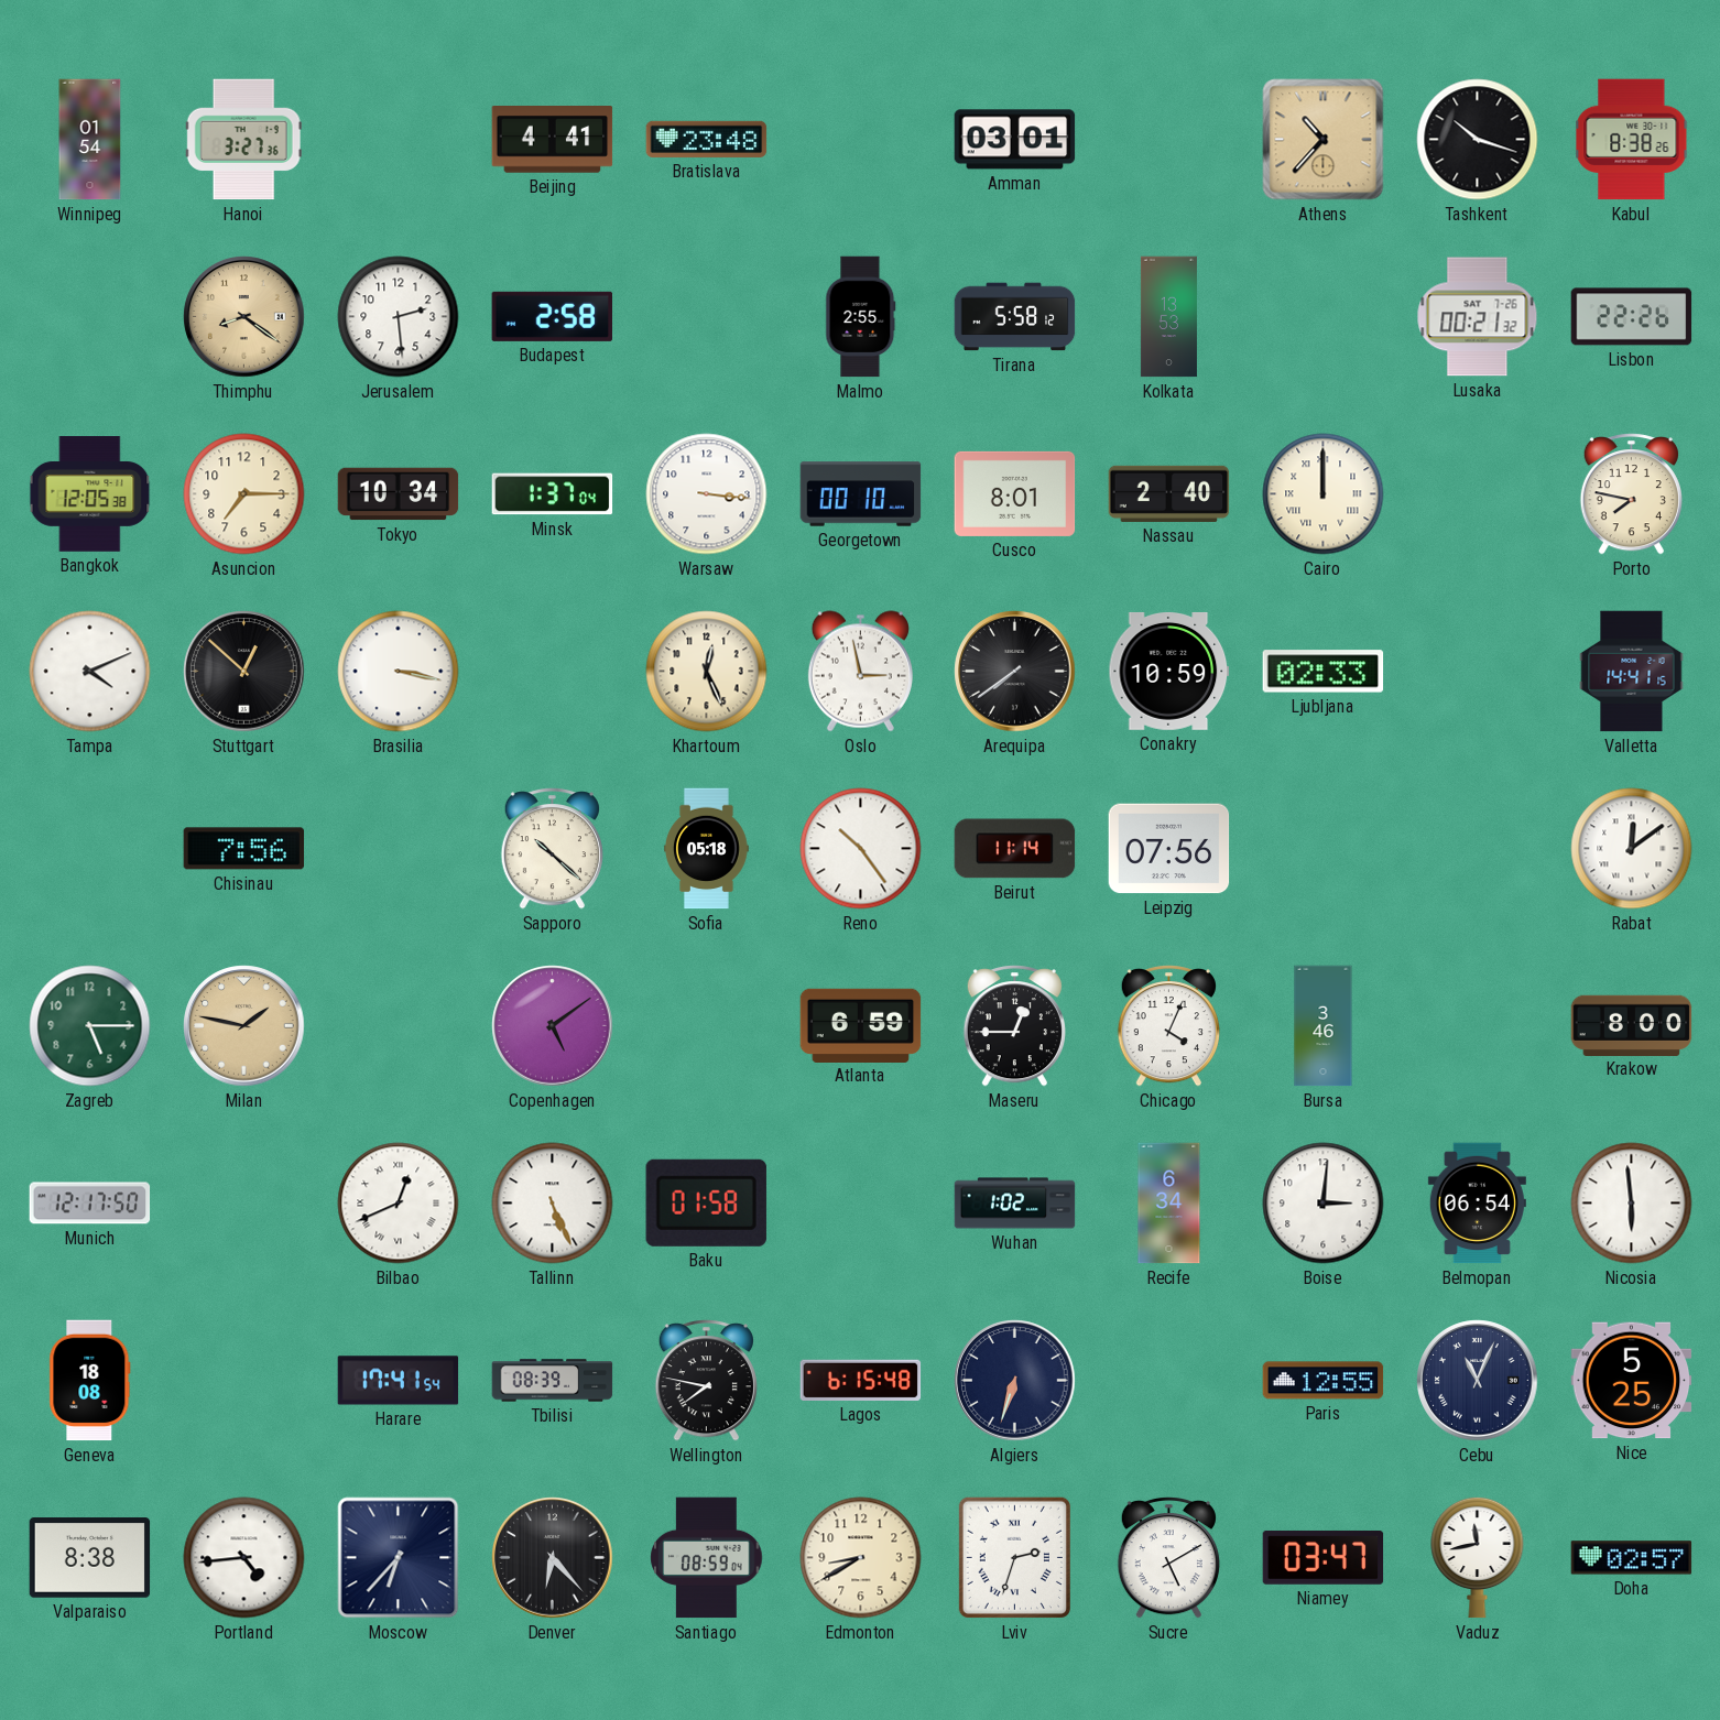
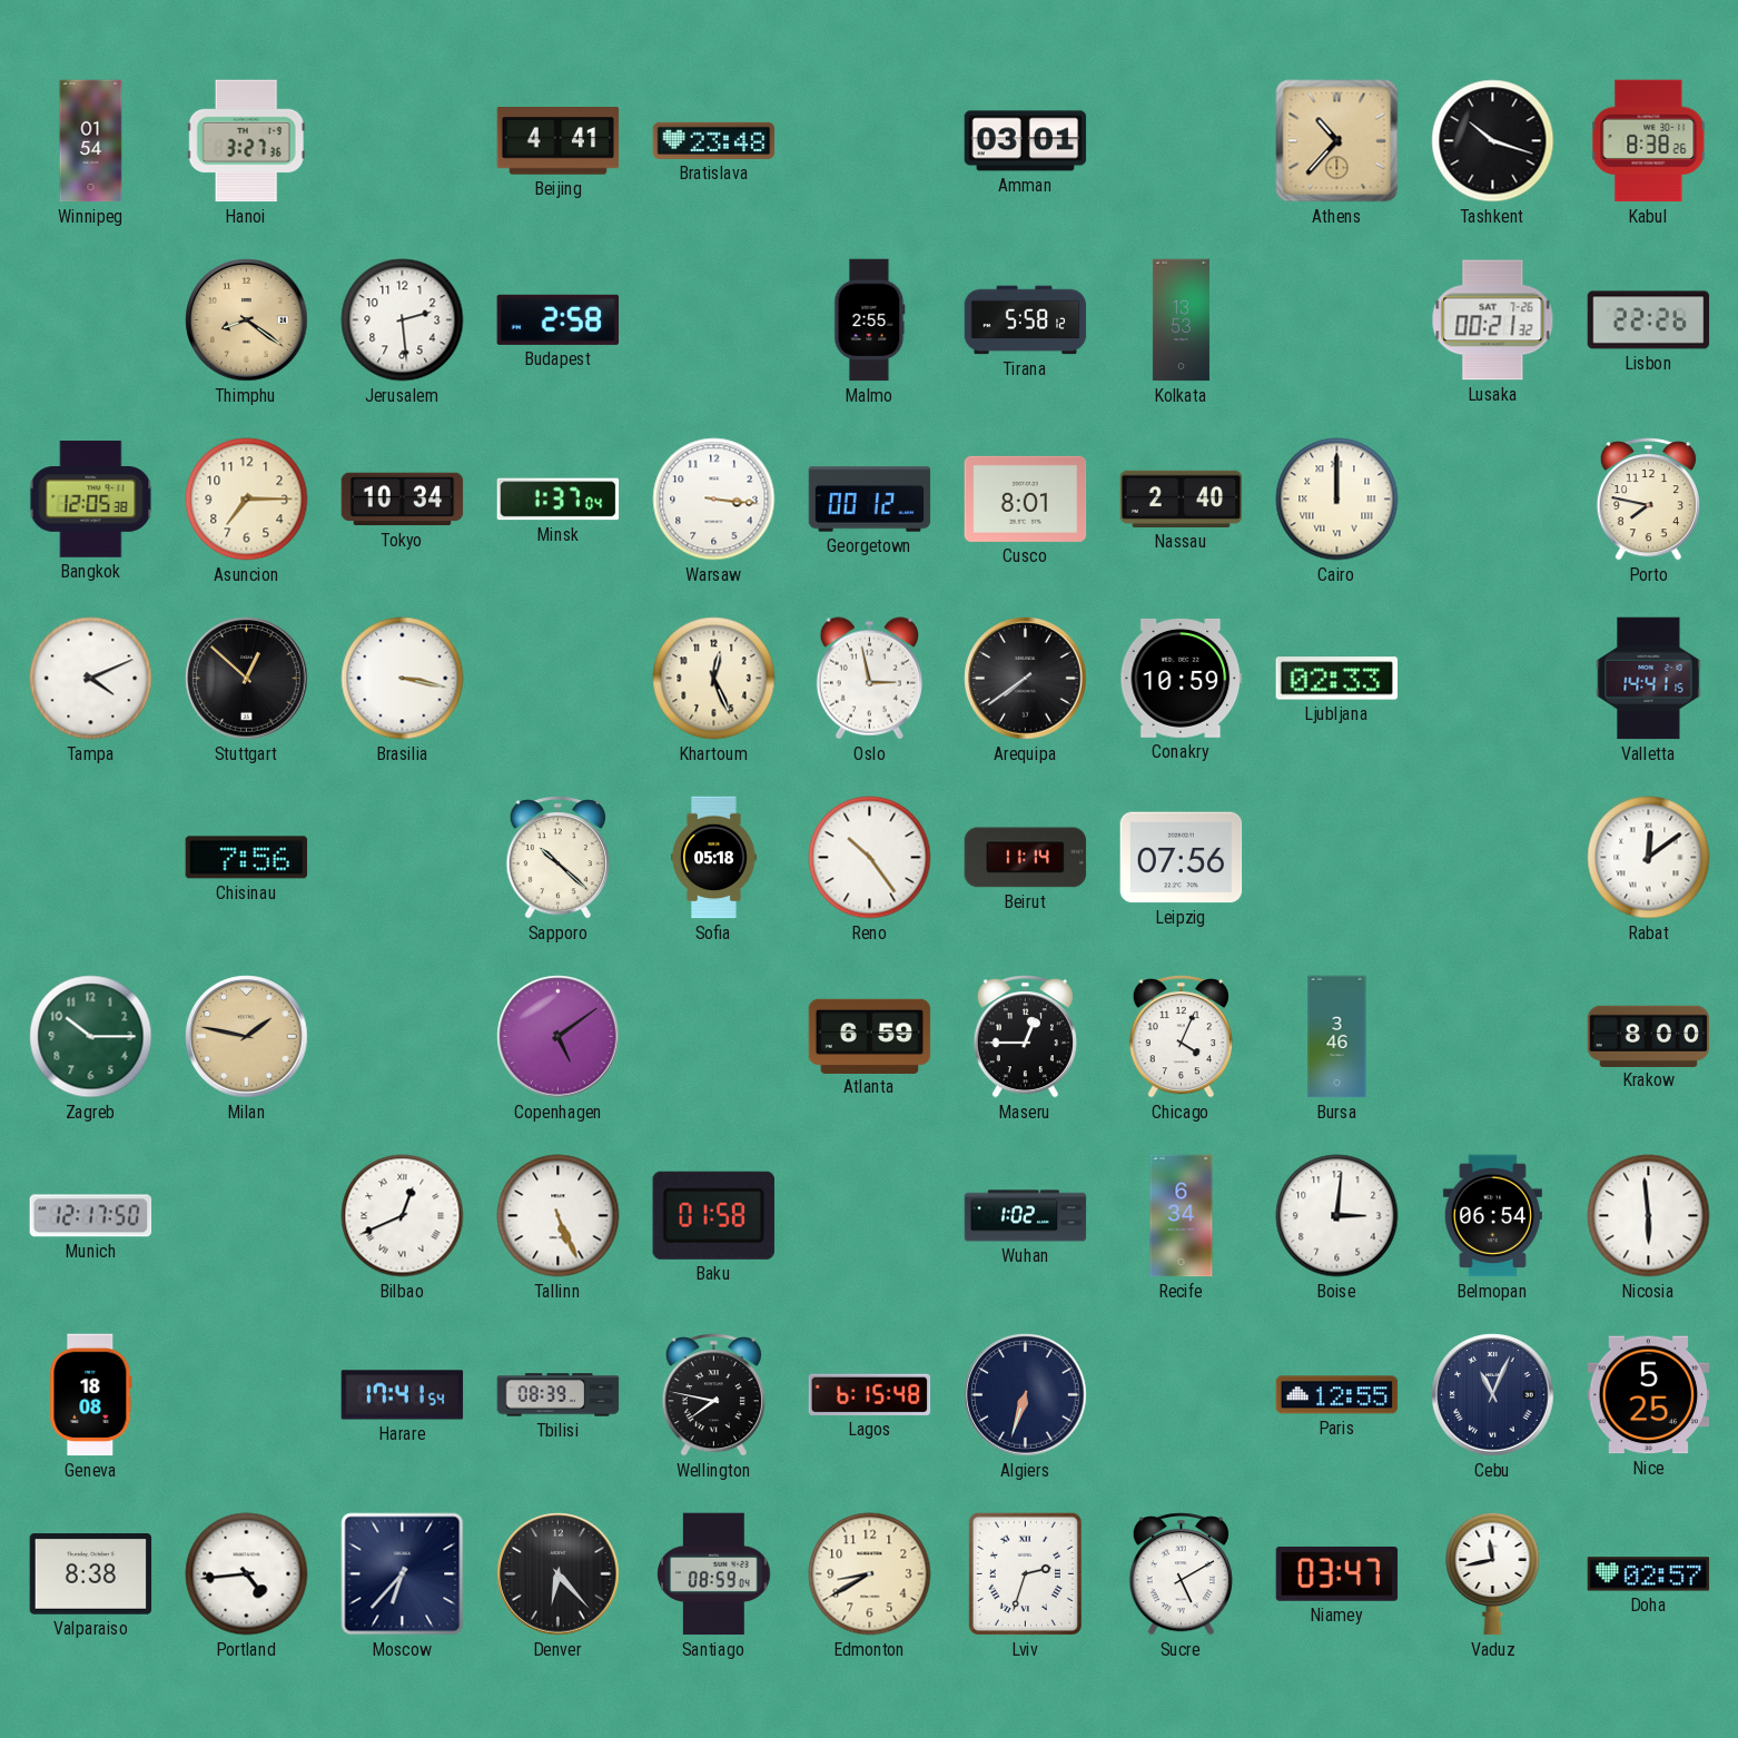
Georgetown: 00:10 -> 00:12 (870, 500)
Zagreb: 5:15 -> 10:15 (91, 1037)
